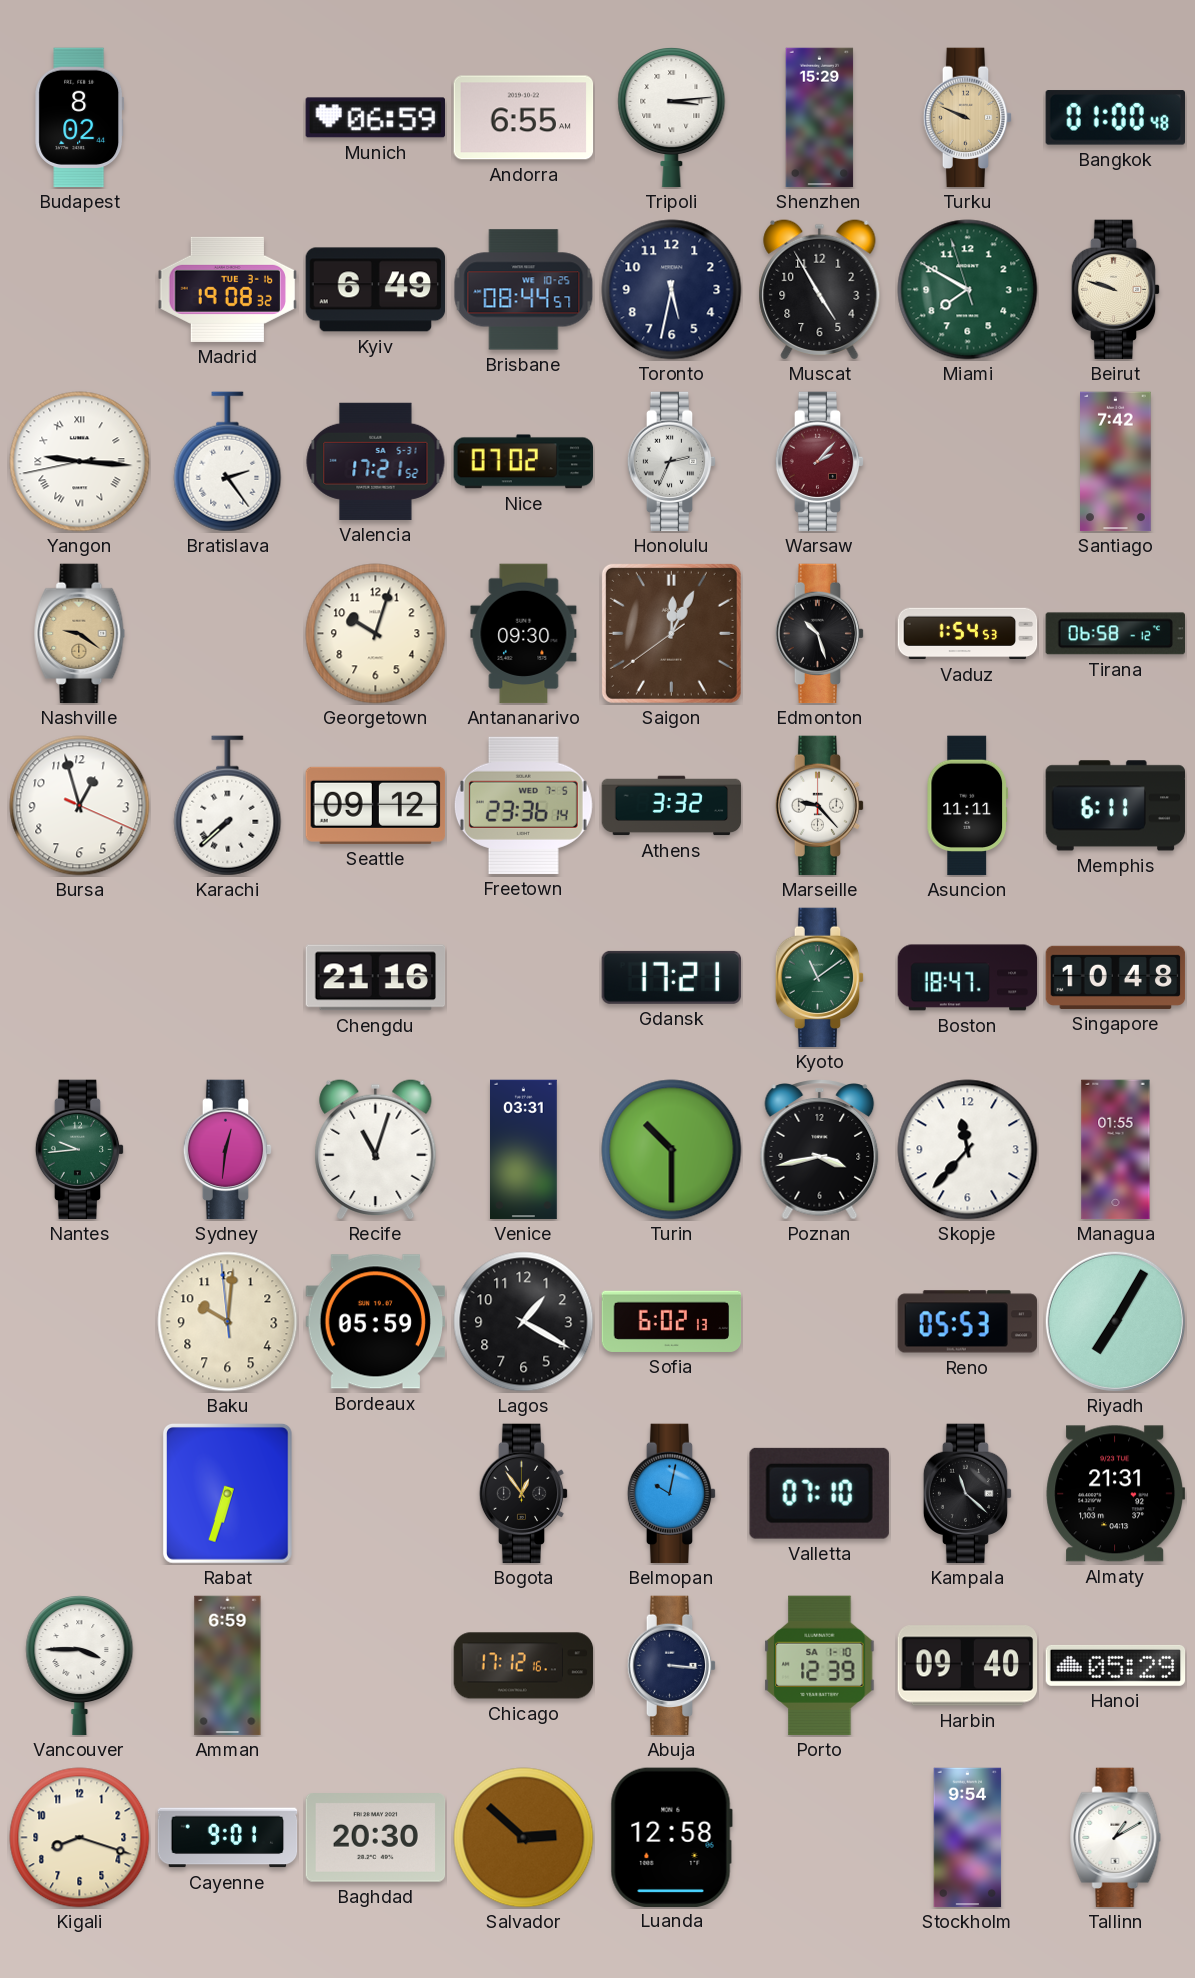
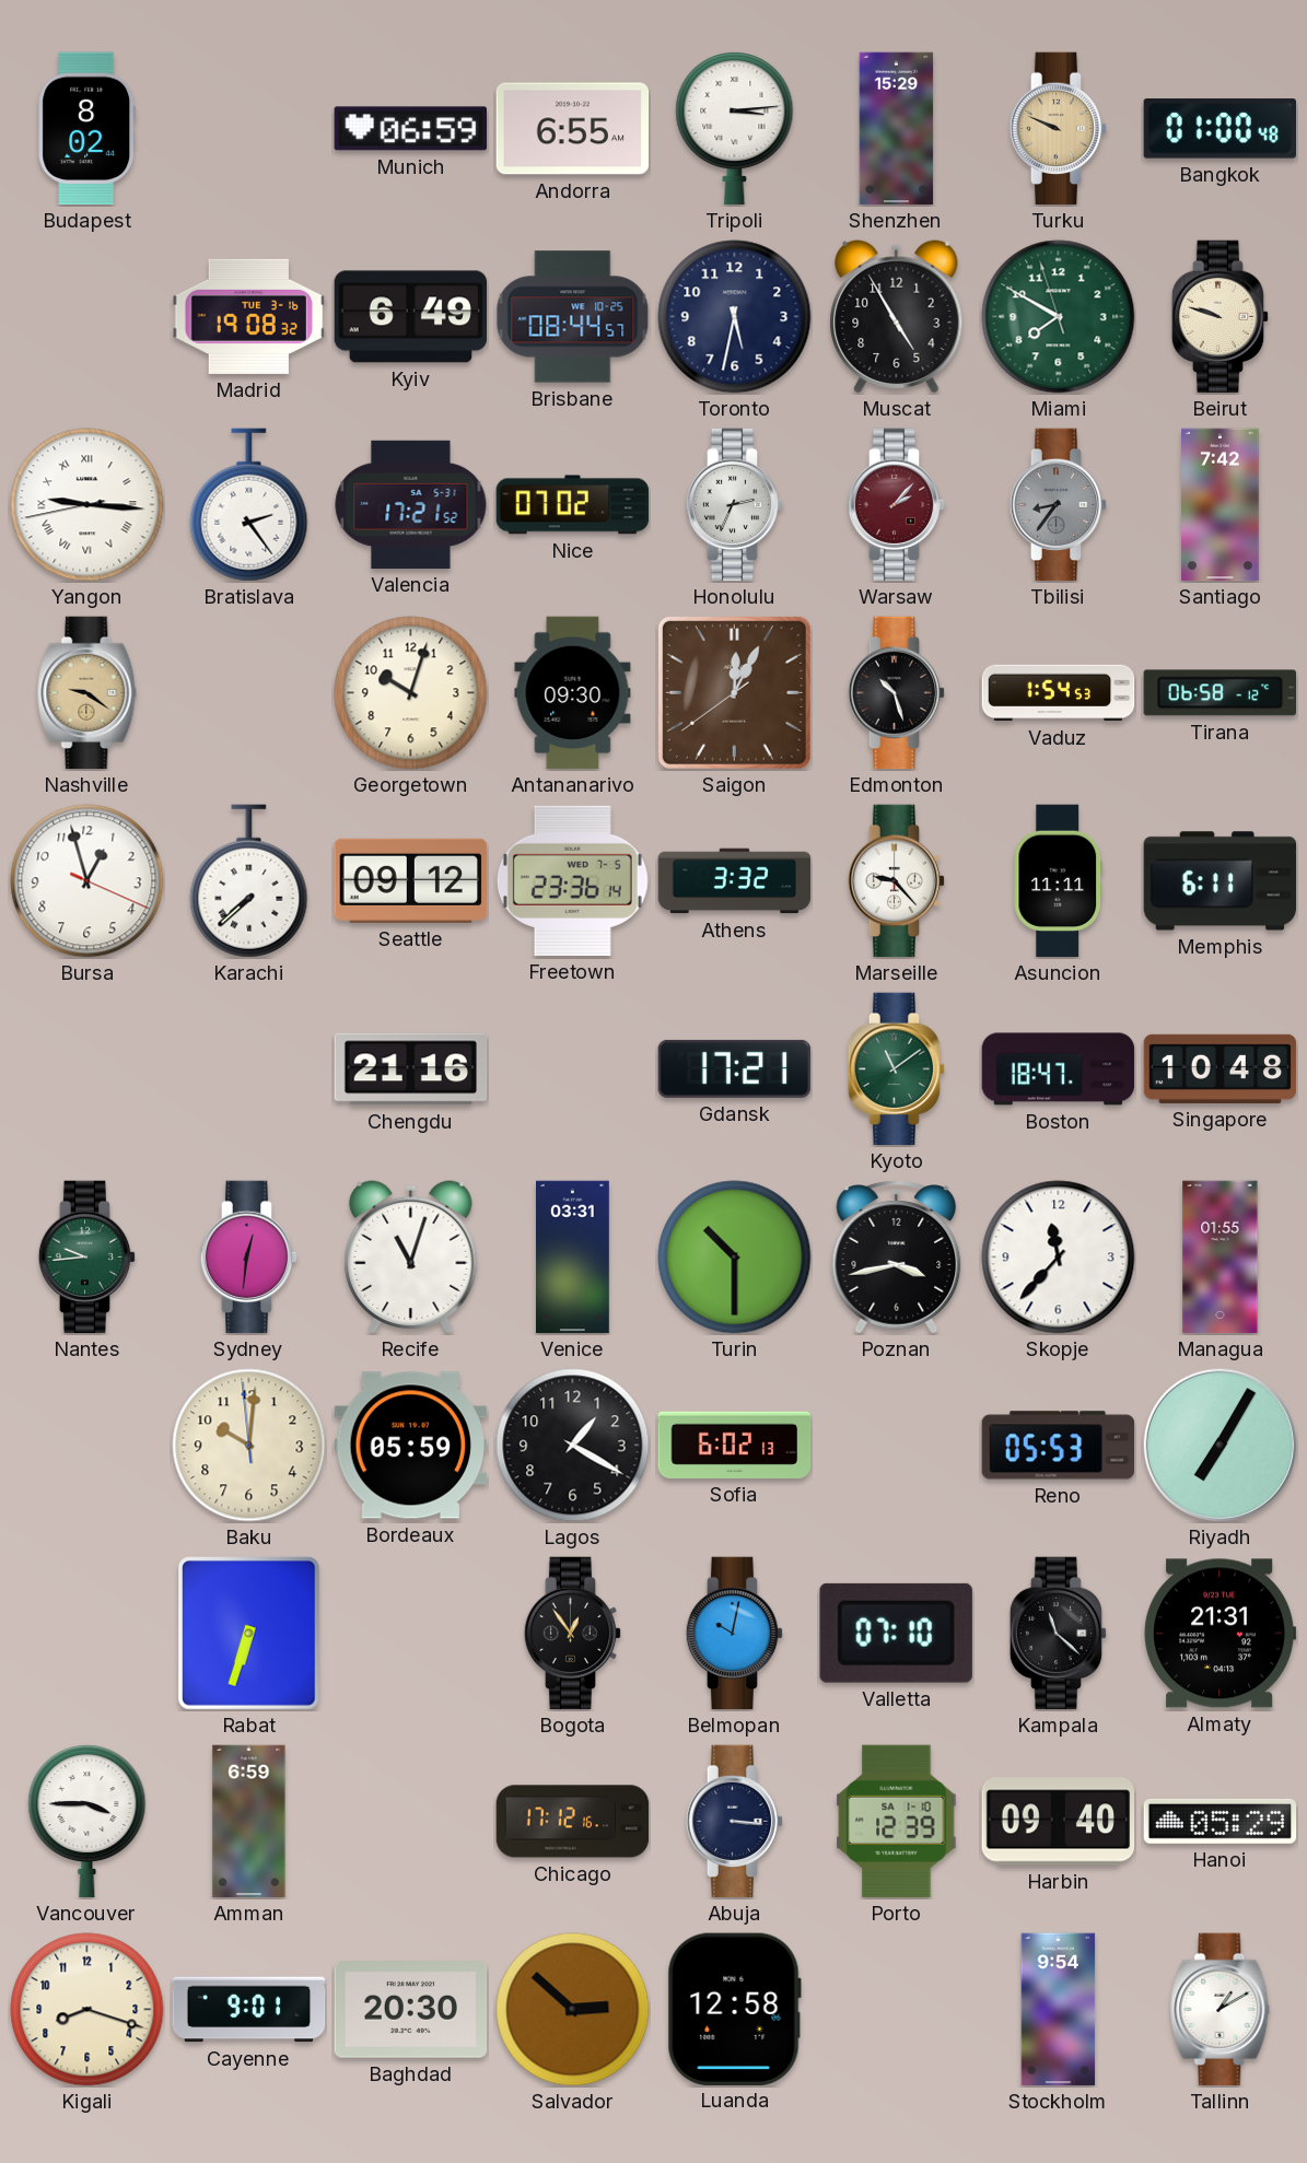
Tbilisi: none -> 8:36 (1059, 505)
